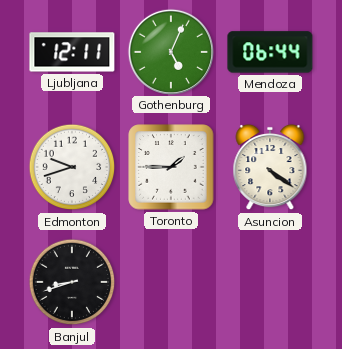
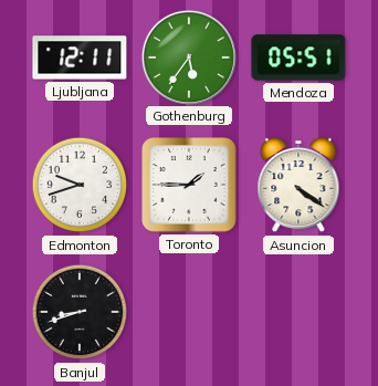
Gothenburg: 5:04 -> 5:36 (188, 56)
Mendoza: 06:44 -> 05:51 (298, 58)
